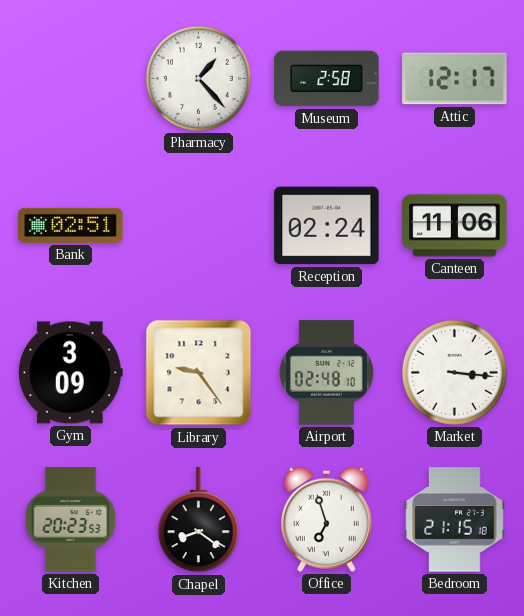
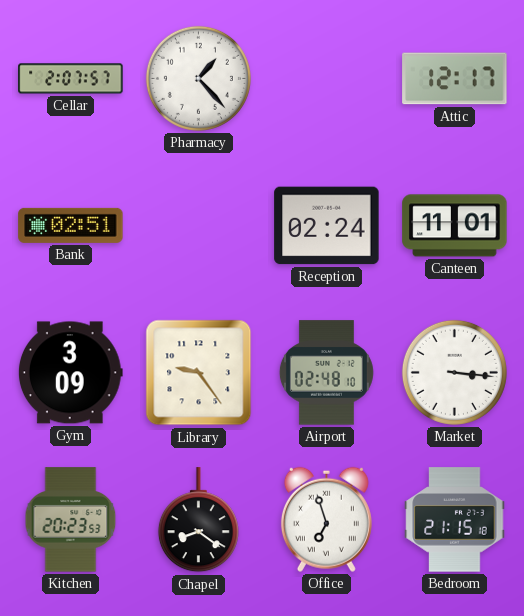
Cellar: none -> 2:07 (71, 79)
Museum: 2:58 -> none (327, 79)
Canteen: 11:06 -> 11:01 (455, 226)
